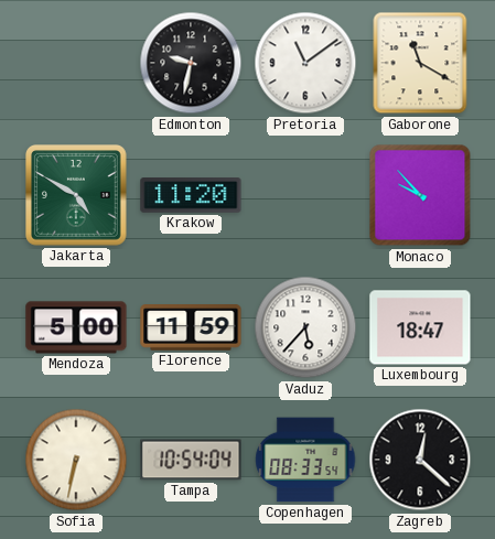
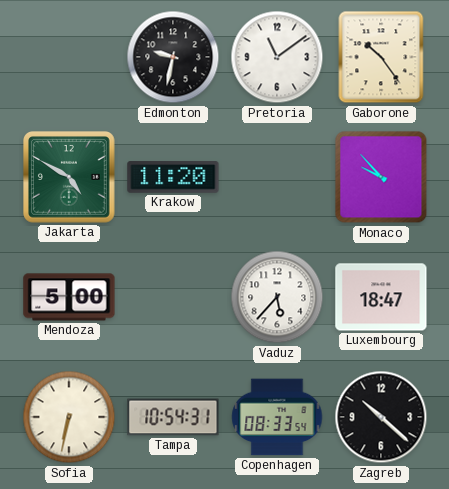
Gaborone: 11:20 -> 10:24 (381, 57)
Florence: 11:59 -> none (191, 327)
Tampa: 10:54:04 -> 10:54:31 (173, 417)
Zagreb: 12:22 -> 10:22 (381, 417)
